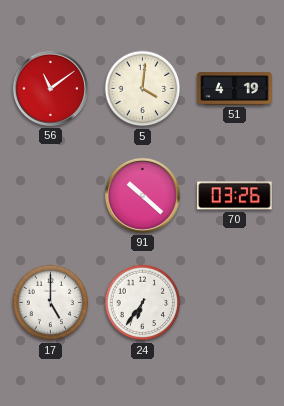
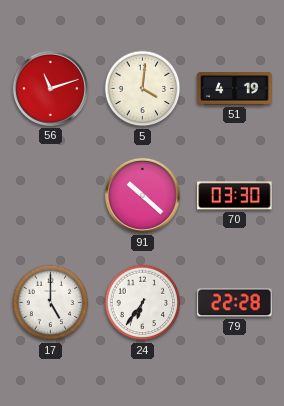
56: 11:09 -> 11:12 (50, 88)
70: 03:26 -> 03:30 (235, 196)
79: none -> 22:28 (235, 303)
